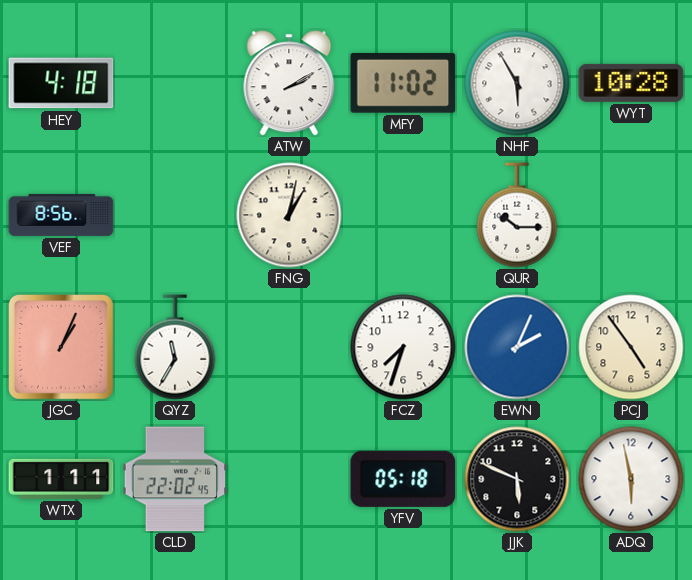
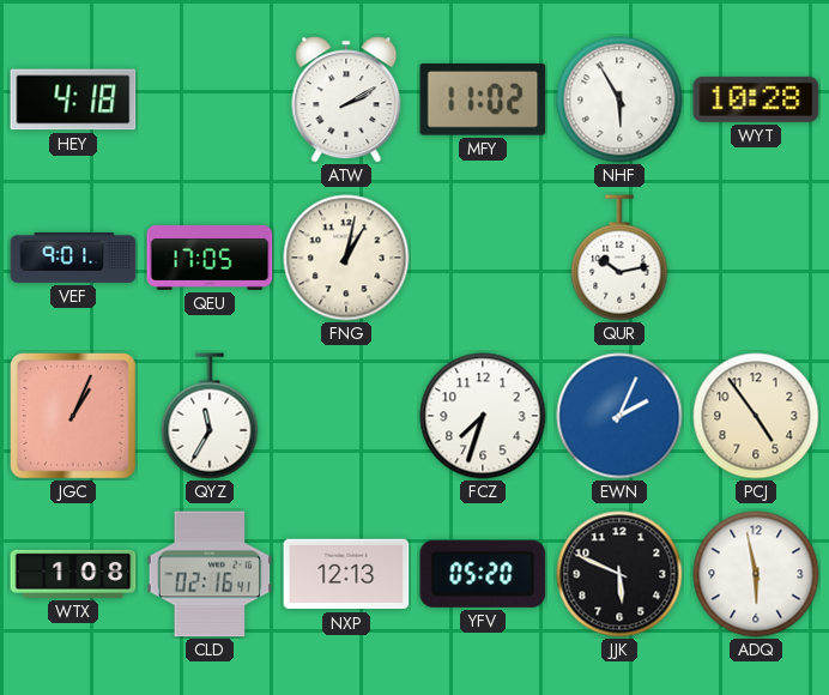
VEF: 8:56 -> 9:01 (73, 258)
QEU: none -> 17:05 (210, 258)
QUR: 10:15 -> 10:13 (619, 258)
WTX: 1:11 -> 1:08 (73, 574)
CLD: 22:02 -> 02:16 (210, 574)
NXP: none -> 12:13 (346, 574)
YFV: 05:18 -> 05:20 (483, 574)
